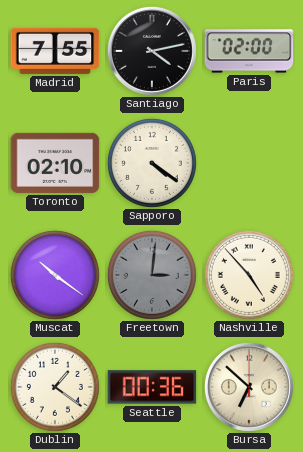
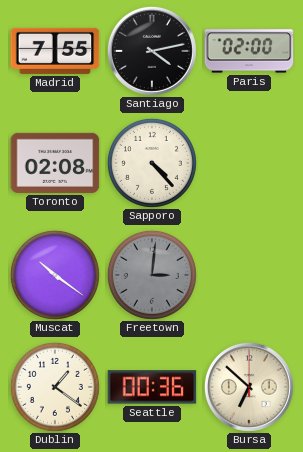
Toronto: 02:10 -> 02:08 (55, 163)
Sapporo: 4:21 -> 4:23 (152, 163)
Nashville: 4:53 -> none (249, 275)
